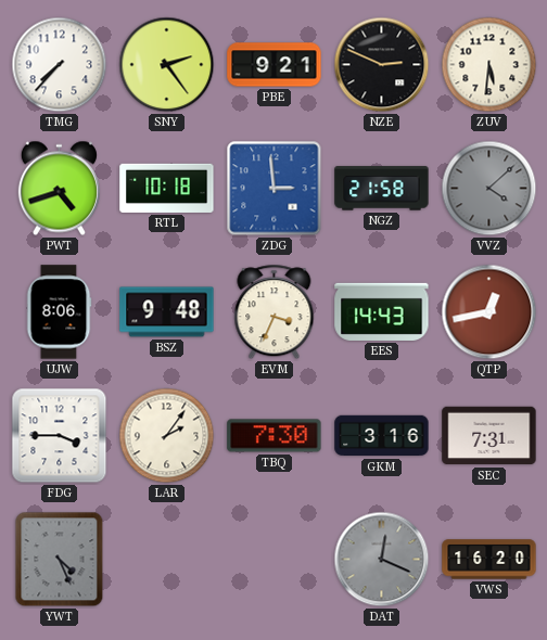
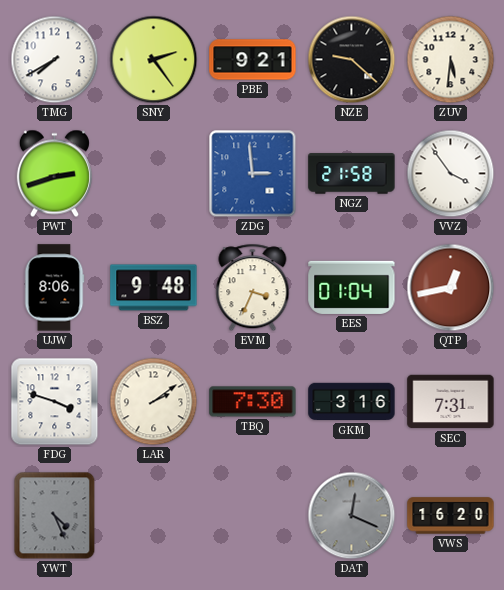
TMG: 7:37 -> 7:40 (55, 60)
NZE: 2:49 -> 9:22 (352, 60)
PWT: 4:42 -> 2:42 (54, 174)
RTL: 10:18 -> none (167, 188)
VVZ: 4:08 -> 3:54 (451, 174)
VVZ dial: grey -> white (451, 174)
EES: 14:43 -> 01:04 (352, 287)
FDG: 3:45 -> 3:48 (55, 402)
LAR: 2:06 -> 2:09 (154, 402)
